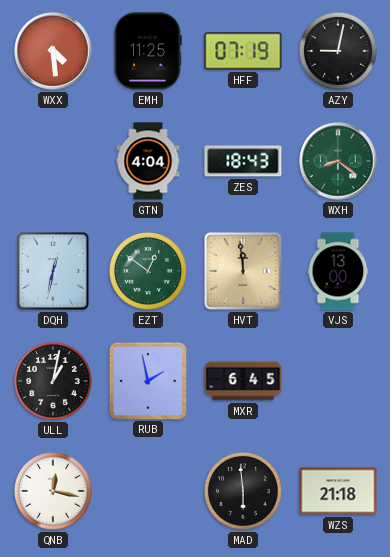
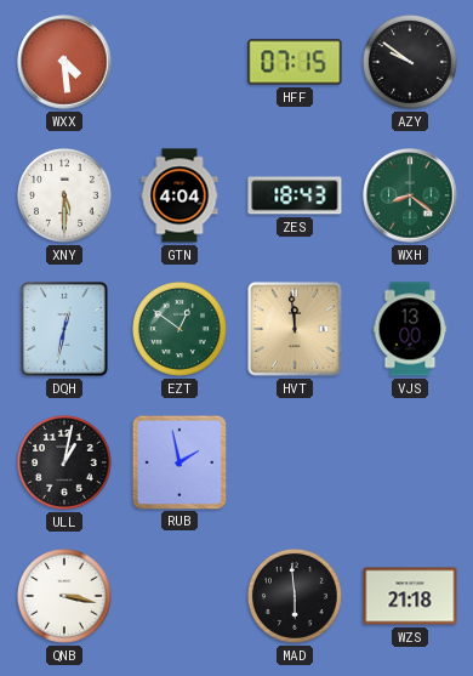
EMH: 11:25 -> none (148, 51)
HFF: 07:19 -> 07:15 (295, 62)
AZY: 9:02 -> 9:51 (410, 62)
XNY: none -> 5:30 (64, 195)
MXR: 6:45 -> none (243, 381)
QNB: 12:17 -> 3:17 (64, 596)
